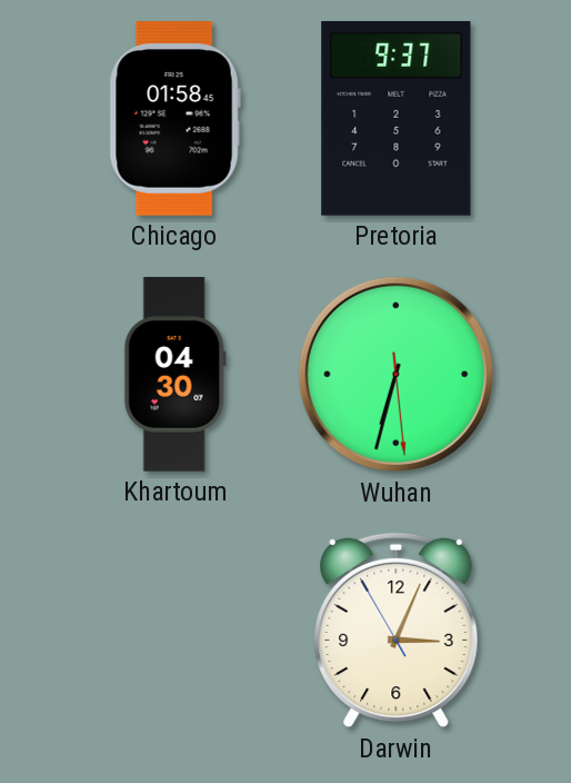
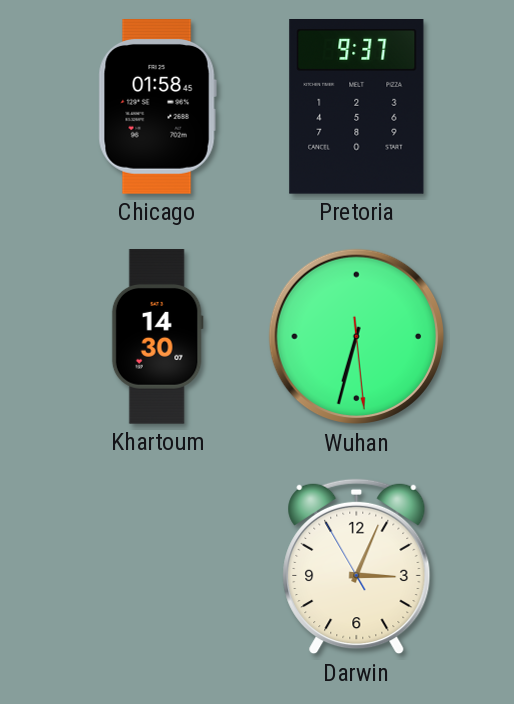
Khartoum: 04:30 -> 14:30 (157, 337)
